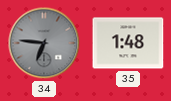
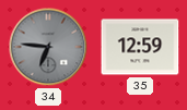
35: 1:48 -> 12:59 (140, 47)
